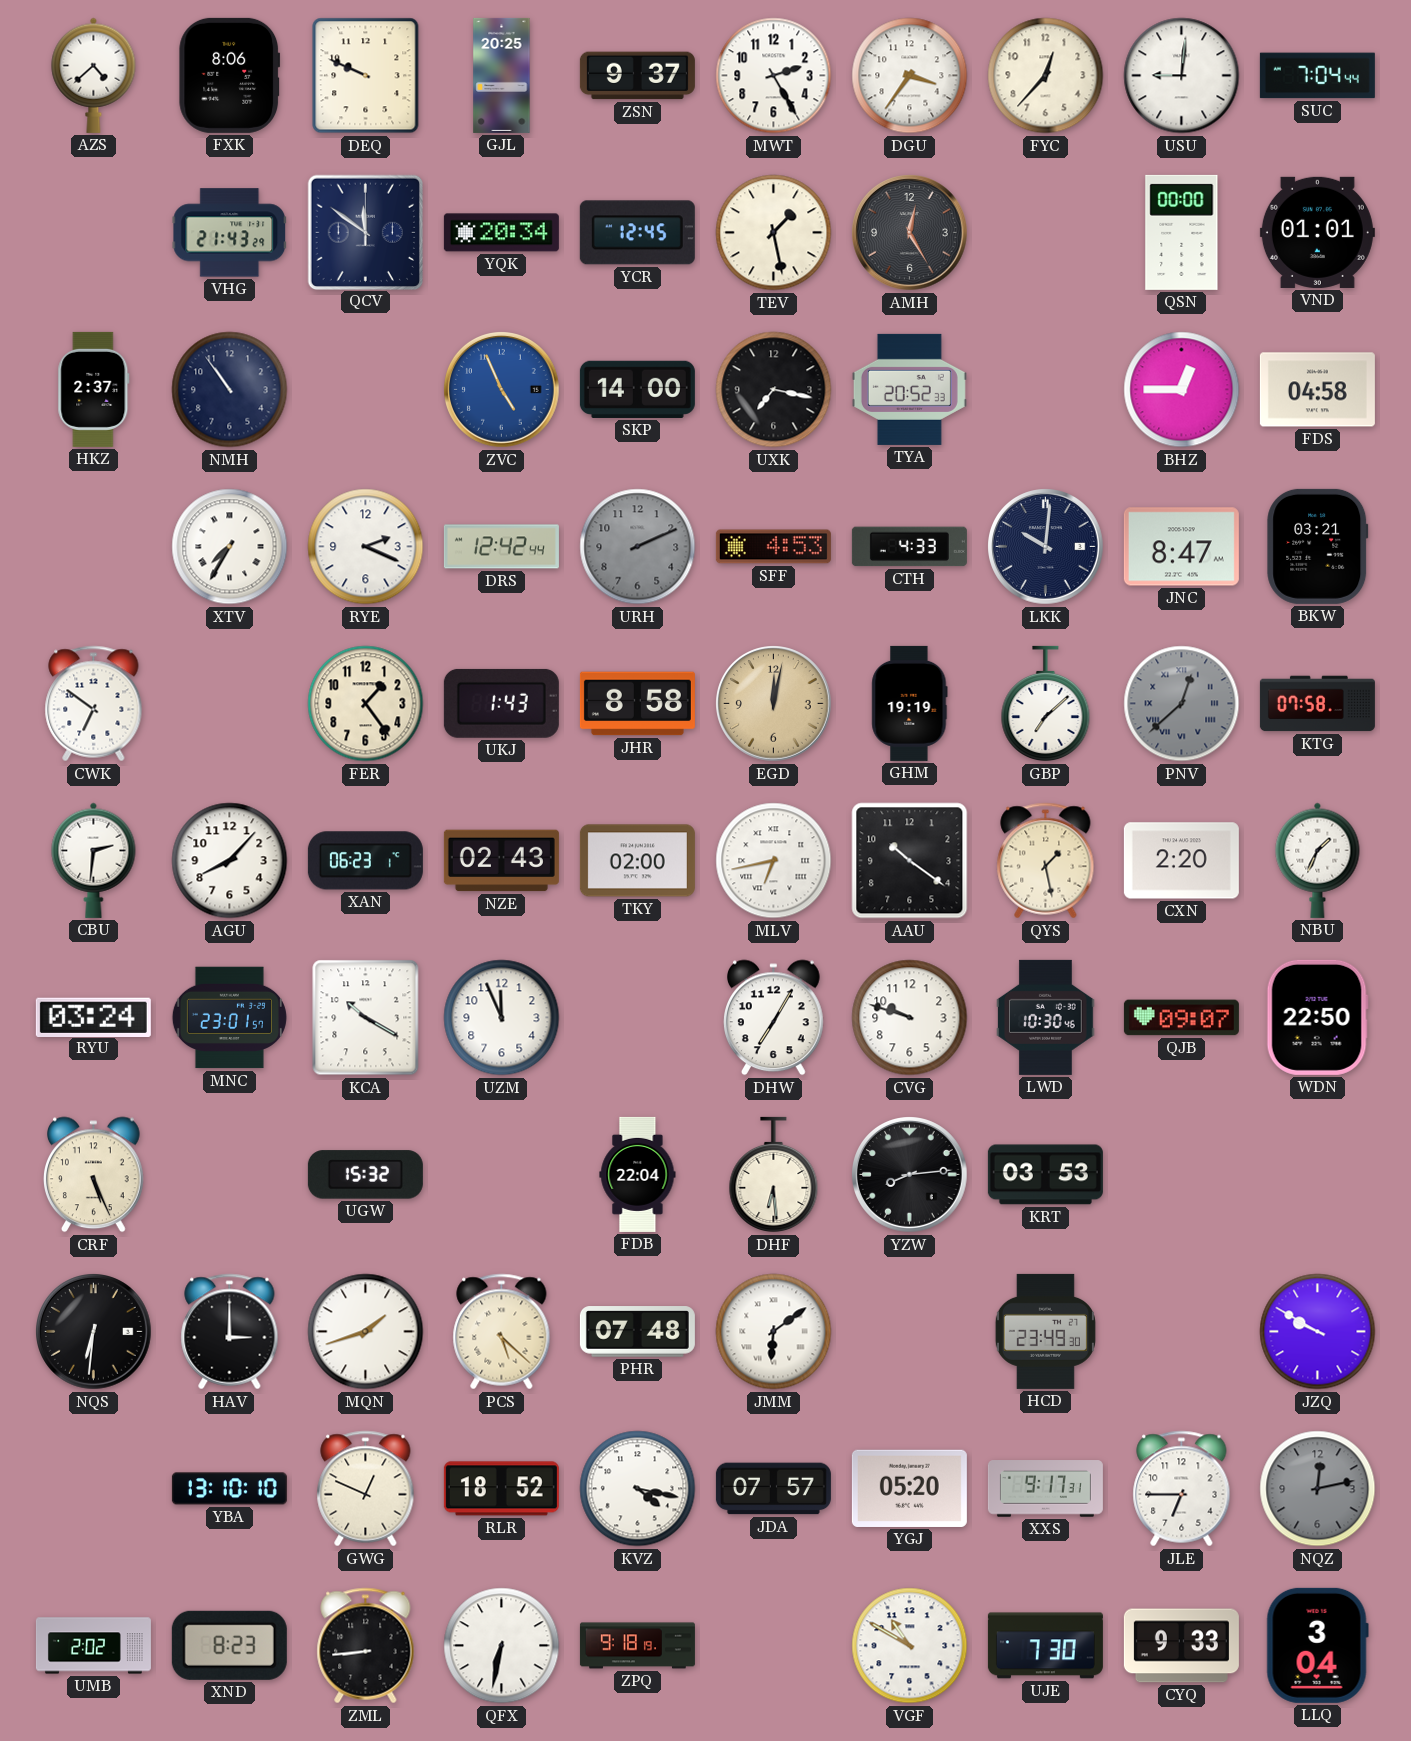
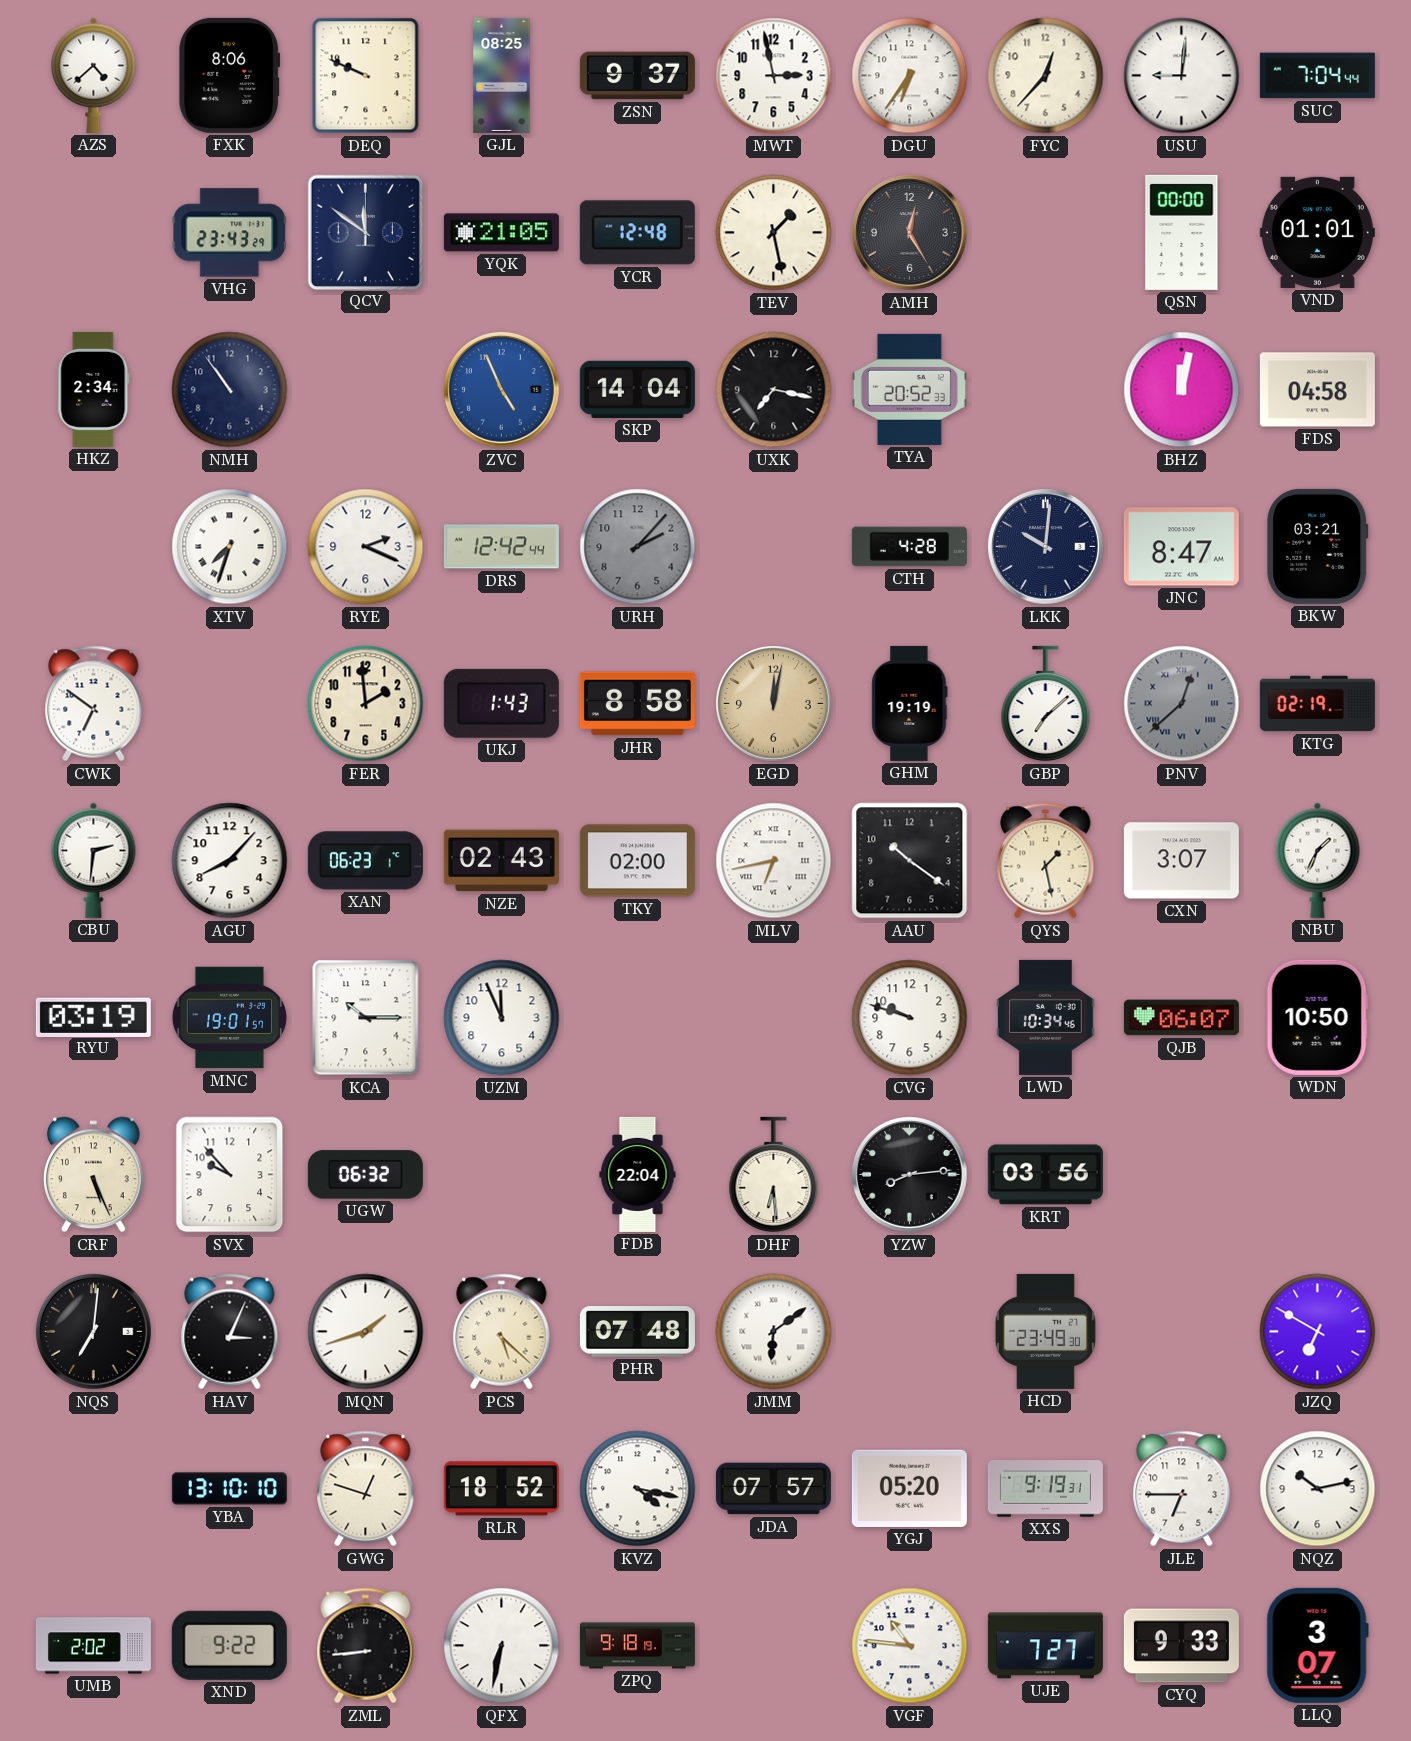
GJL: 20:25 -> 08:25 (502, 75)
MWT: 2:25 -> 2:58 (774, 76)
DGU: 3:36 -> 6:36 (910, 76)
VHG: 21:43 -> 23:43 (230, 233)
YQK: 20:34 -> 21:05 (501, 233)
YCR: 12:45 -> 12:48 (637, 233)
HKZ: 2:37 -> 2:34 (94, 389)
SKP: 14:00 -> 14:04 (637, 389)
BHZ: 12:45 -> 12:02 (1182, 390)
XTV: 7:35 -> 7:33 (230, 547)
URH: 2:11 -> 2:07 (638, 547)
SFF: 4:53 -> none (773, 547)
CTH: 4:33 -> 4:28 (909, 547)
FER: 1:24 -> 1:59 (366, 704)
KTG: 07:58 -> 02:19 (1317, 704)
CXN: 2:20 -> 3:07 (1181, 861)
RYU: 03:24 -> 03:19 (93, 1017)
MNC: 23:01 -> 19:01 (229, 1018)
KCA: 10:20 -> 10:15 (366, 1018)
DHW: 7:05 -> none (774, 1018)
LWD: 10:30 -> 10:34 (1046, 1017)
QJB: 09:07 -> 06:07 (1181, 1018)
WDN: 22:50 -> 10:50 (1317, 1017)
SVX: none -> 9:53 (230, 1175)
UGW: 15:32 -> 06:32 (365, 1175)
KRT: 03:53 -> 03:56 (1045, 1175)
NQS: 6:31 -> 7:01 (94, 1332)
HAV: 3:00 -> 3:04 (230, 1332)
JZQ: 9:50 -> 6:50 (1318, 1332)
GWG: 12:49 -> 12:48 (366, 1489)
XXS: 9:17 -> 9:19 (1045, 1489)
NQZ: 12:13 -> 10:13 (1318, 1489)
NQZ dial: grey -> white (1318, 1489)
XND: 8:23 -> 9:22 (229, 1645)
VGF: 10:50 -> 10:46 (910, 1646)
UJE: 7:30 -> 7:27 (1045, 1646)
LLQ: 3:04 -> 3:07 (1317, 1645)
